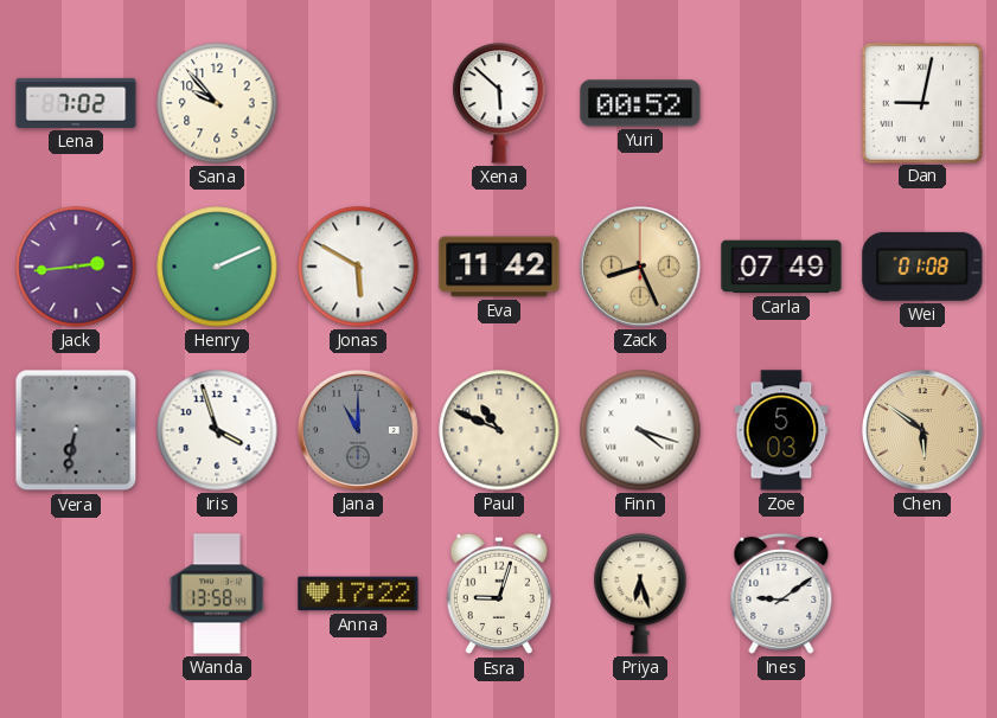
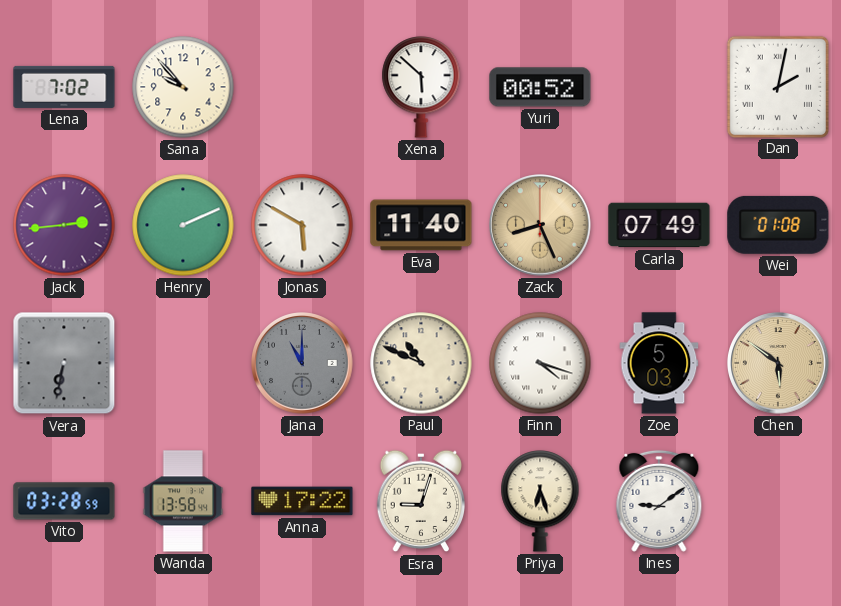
Dan: 9:02 -> 2:02 (777, 86)
Eva: 11:42 -> 11:40 (421, 225)
Iris: 3:57 -> none (217, 430)
Vito: none -> 03:28 (64, 501)
